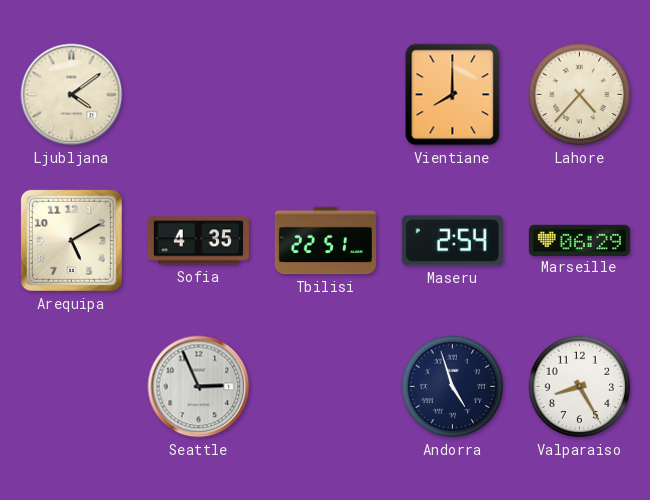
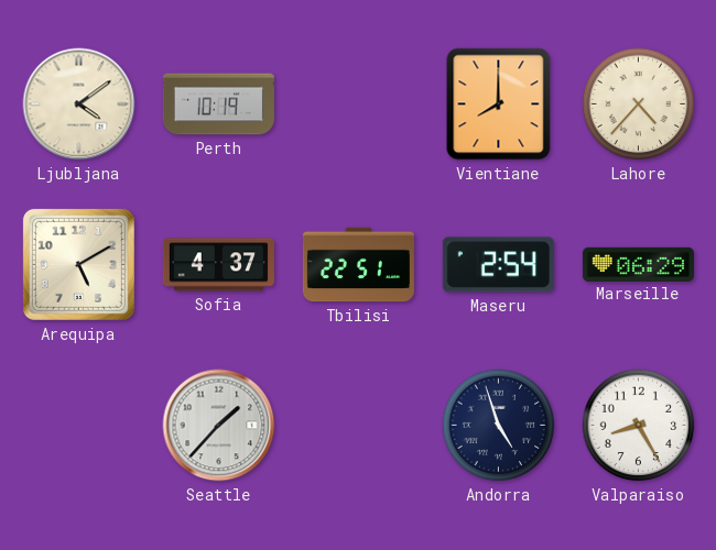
Perth: none -> 10:19 (218, 105)
Sofia: 4:35 -> 4:37 (218, 265)
Seattle: 2:56 -> 1:37 (219, 426)
